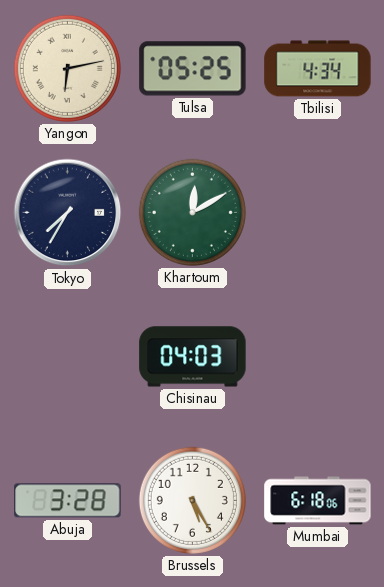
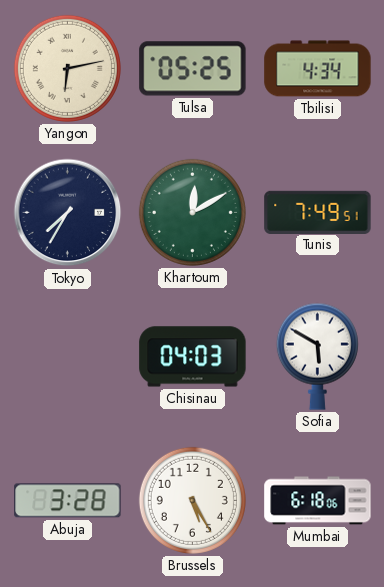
Tunis: none -> 7:49 (318, 212)
Sofia: none -> 5:50 (317, 356)
